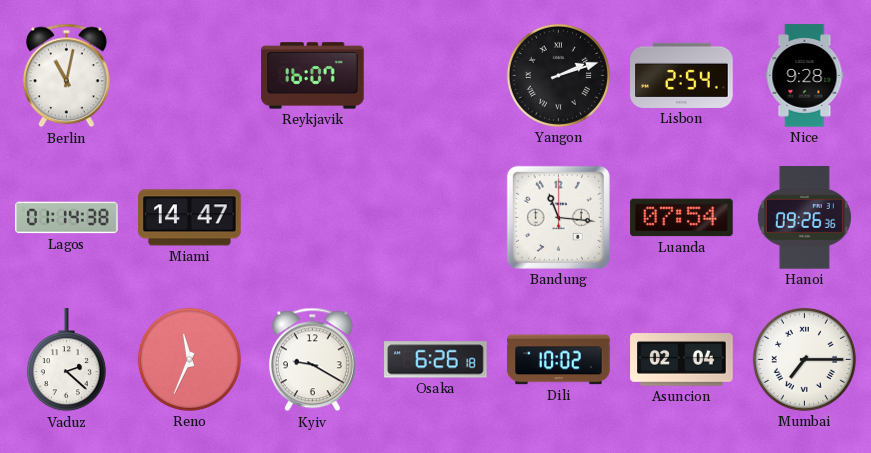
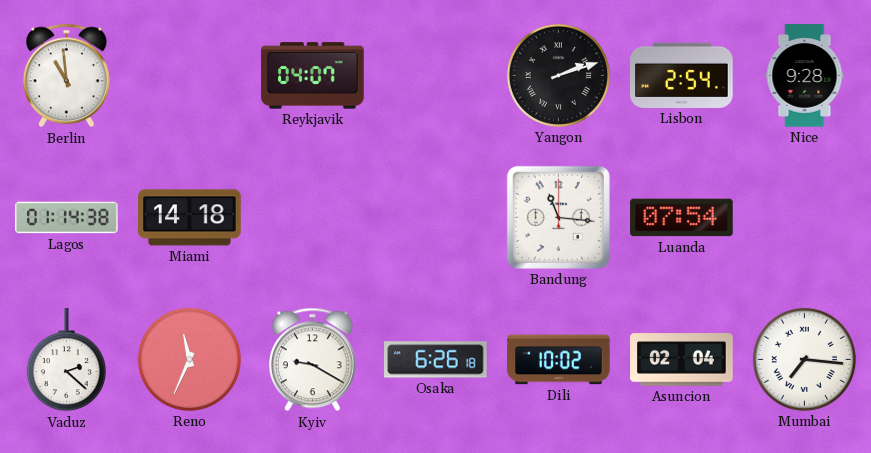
Berlin: 11:02 -> 10:59 (66, 76)
Reykjavik: 16:07 -> 04:07 (313, 76)
Miami: 14:47 -> 14:18 (190, 218)
Hanoi: 09:26 -> none (804, 218)
Mumbai: 7:15 -> 7:16 (804, 359)
